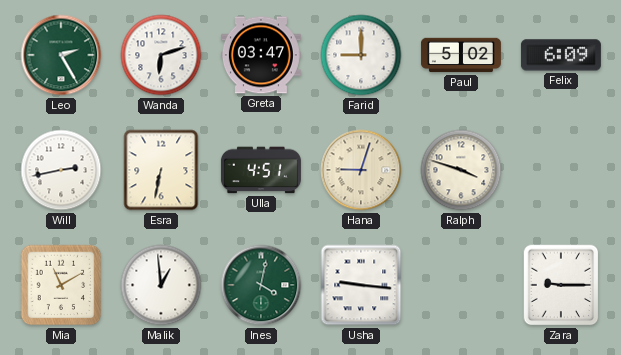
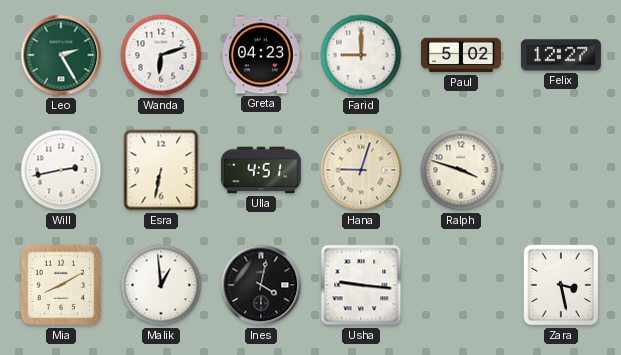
Greta: 03:47 -> 04:23 (261, 55)
Felix: 6:09 -> 12:27 (561, 55)
Mia: 11:10 -> 8:10 (61, 285)
Ines dial: green -> black (261, 285)
Zara: 9:15 -> 3:28 (561, 285)
